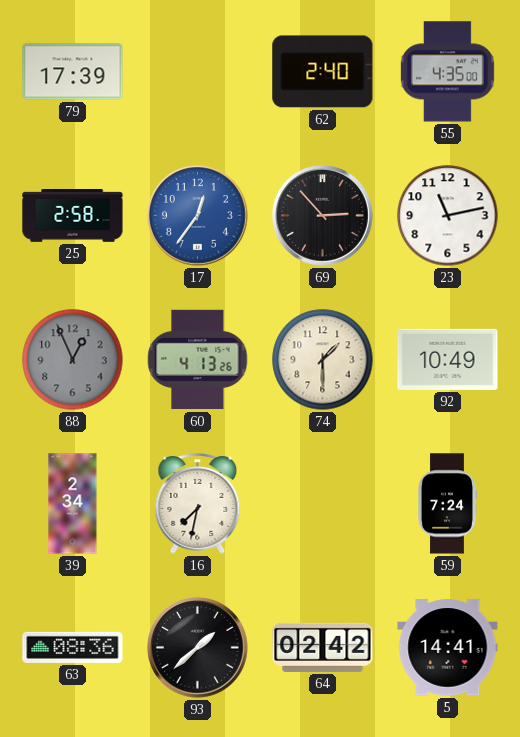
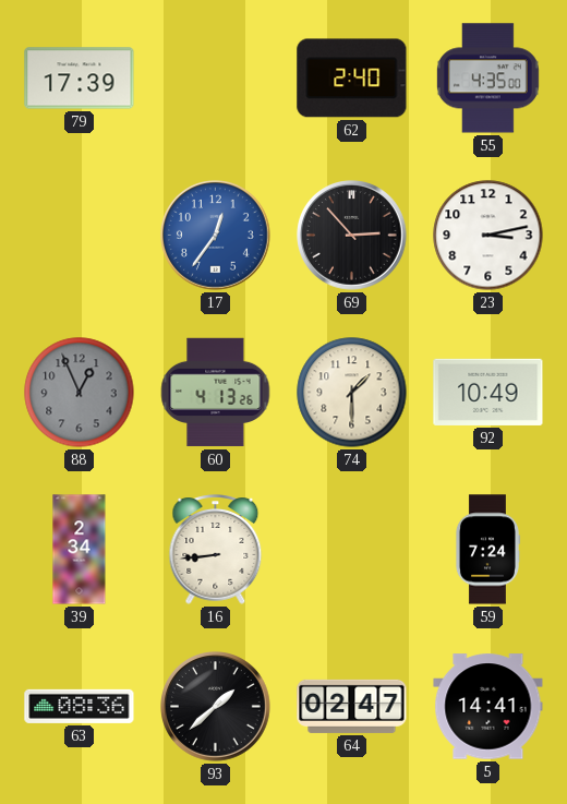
25: 2:58 -> none (73, 216)
23: 11:13 -> 3:13 (488, 236)
16: 7:32 -> 8:44 (216, 550)
64: 02:42 -> 02:47 (352, 706)
